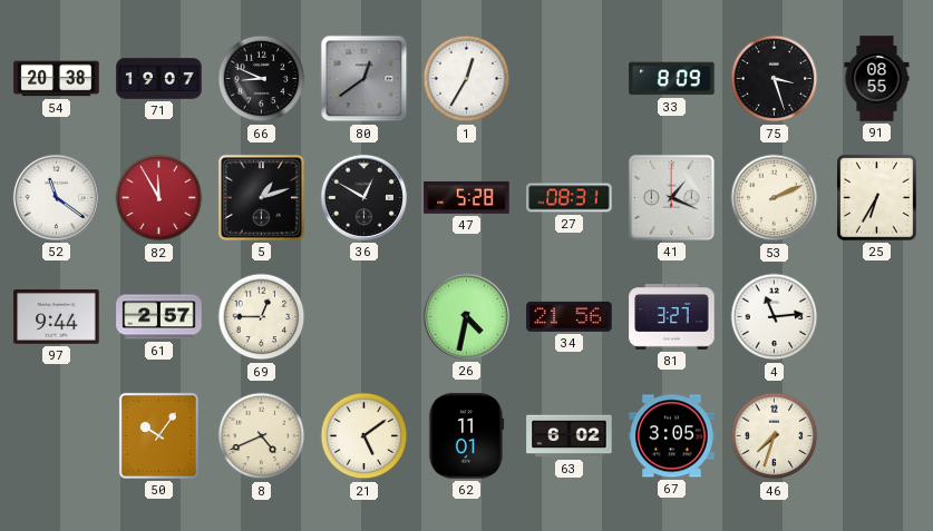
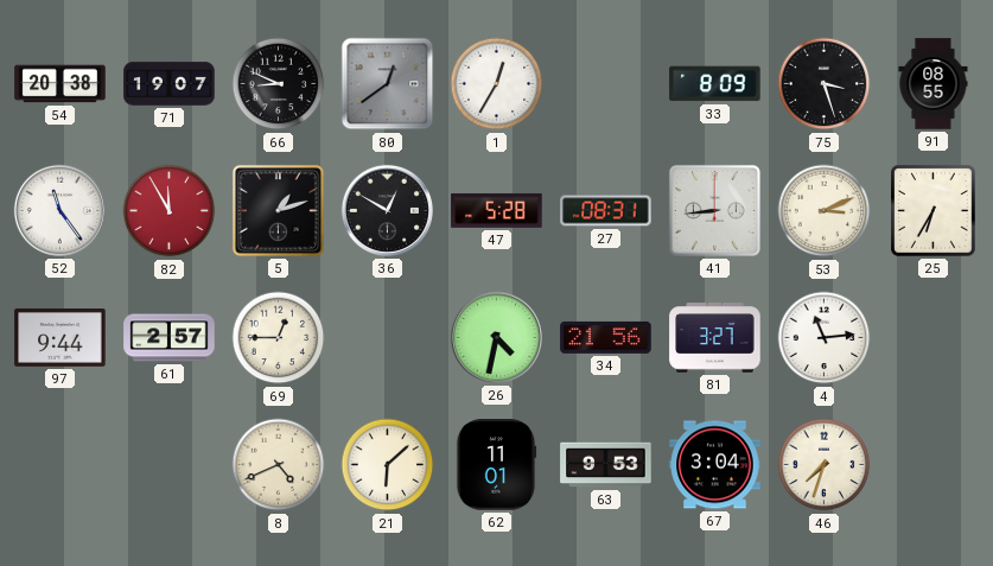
52: 11:21 -> 11:24 (59, 210)
41: 1:19 -> 8:44 (714, 210)
53: 2:11 -> 3:11 (825, 211)
50: 10:06 -> none (158, 435)
21: 5:09 -> 6:08 (388, 465)
63: 6:02 -> 9:53 (606, 465)
67: 3:05 -> 3:04 (715, 465)
